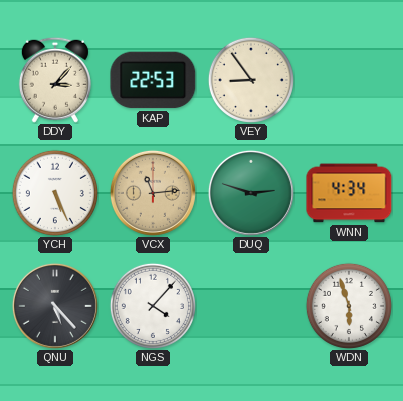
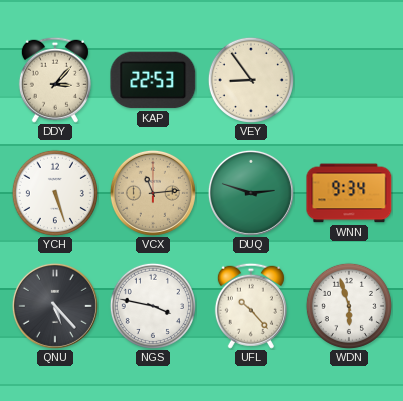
YCH: 5:26 -> 5:27 (55, 193)
WNN: 4:34 -> 9:34 (349, 193)
NGS: 4:07 -> 3:47 (153, 306)
UFL: none -> 10:23 (251, 306)
